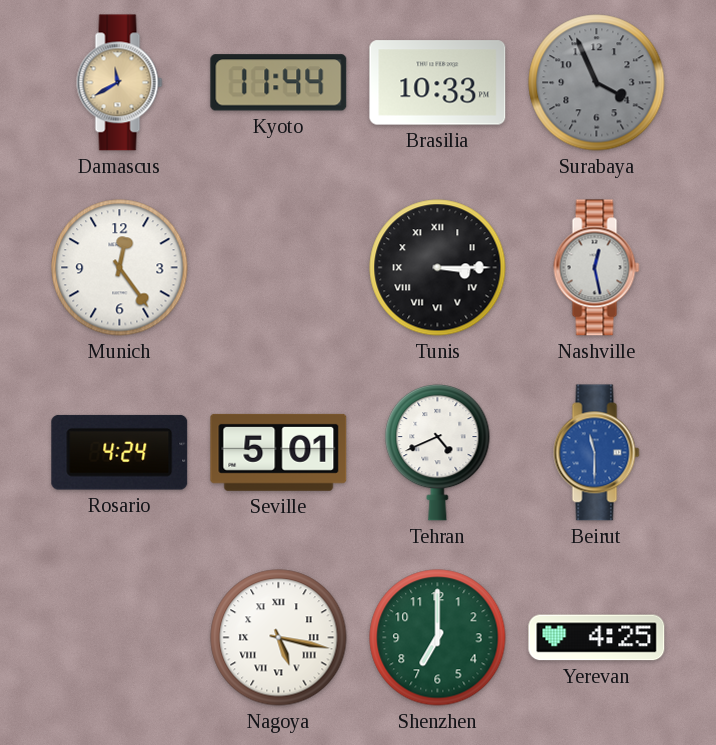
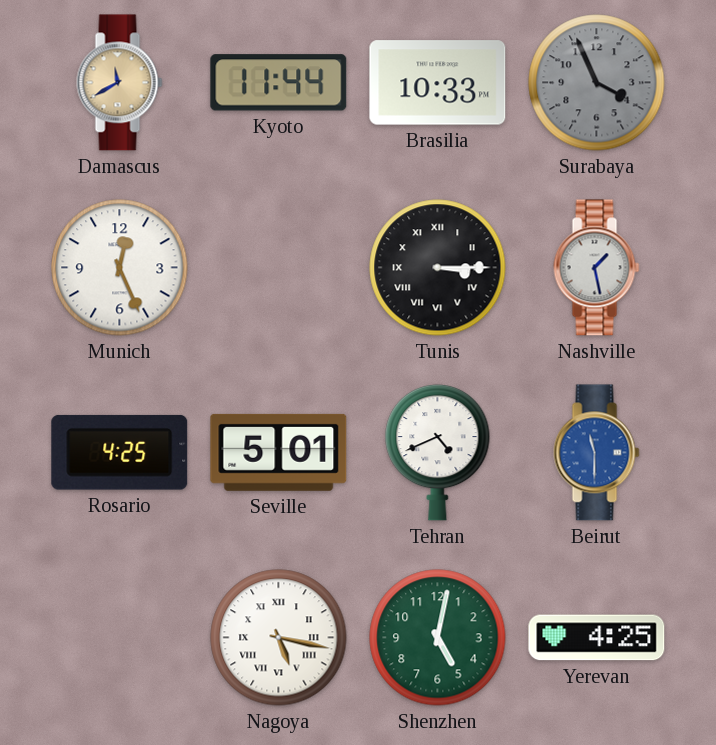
Munich: 12:24 -> 12:26 (120, 268)
Nashville: 12:28 -> 1:28 (597, 268)
Rosario: 4:24 -> 4:25 (120, 452)
Shenzhen: 7:00 -> 5:02 (438, 638)
